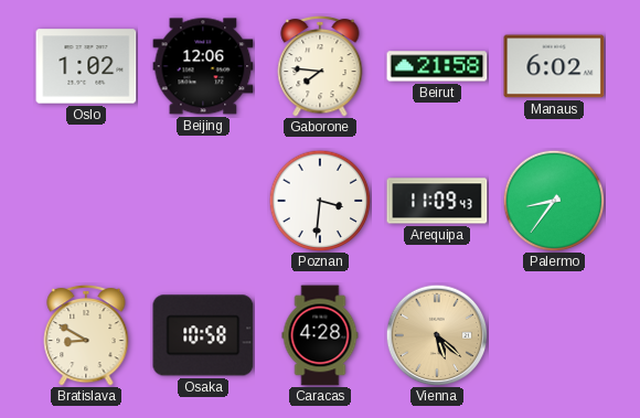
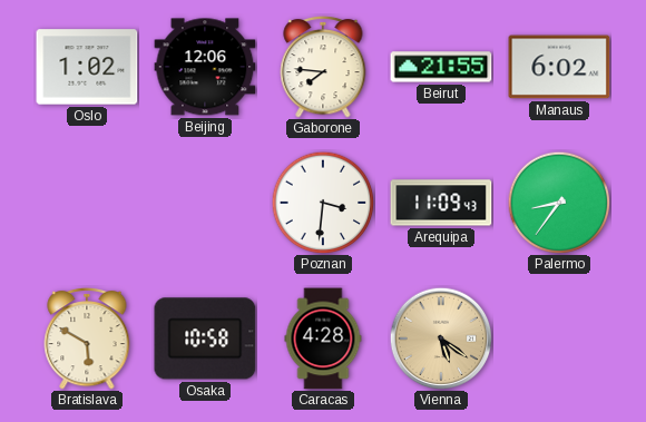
Beirut: 21:58 -> 21:55 (441, 67)
Bratislava: 8:50 -> 5:50 (87, 338)
Vienna: 5:22 -> 5:21 (441, 338)
